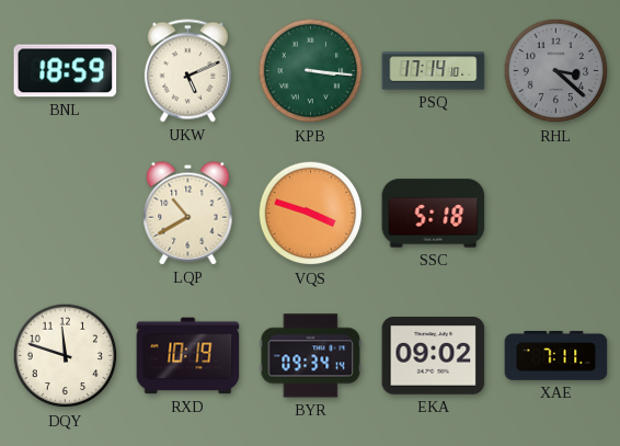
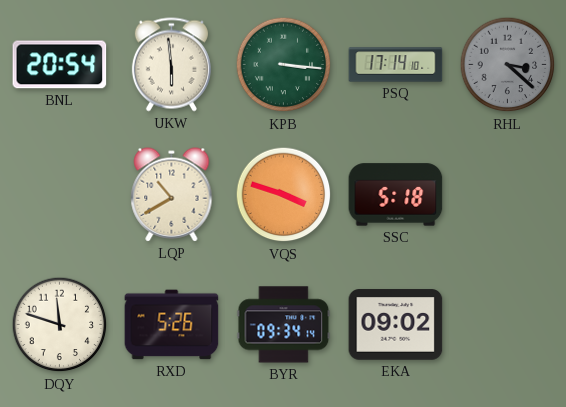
BNL: 18:59 -> 20:54 (60, 65)
UKW: 5:11 -> 5:59 (171, 65)
RXD: 10:19 -> 5:26 (172, 325)
XAE: 7:11 -> none (556, 356)
